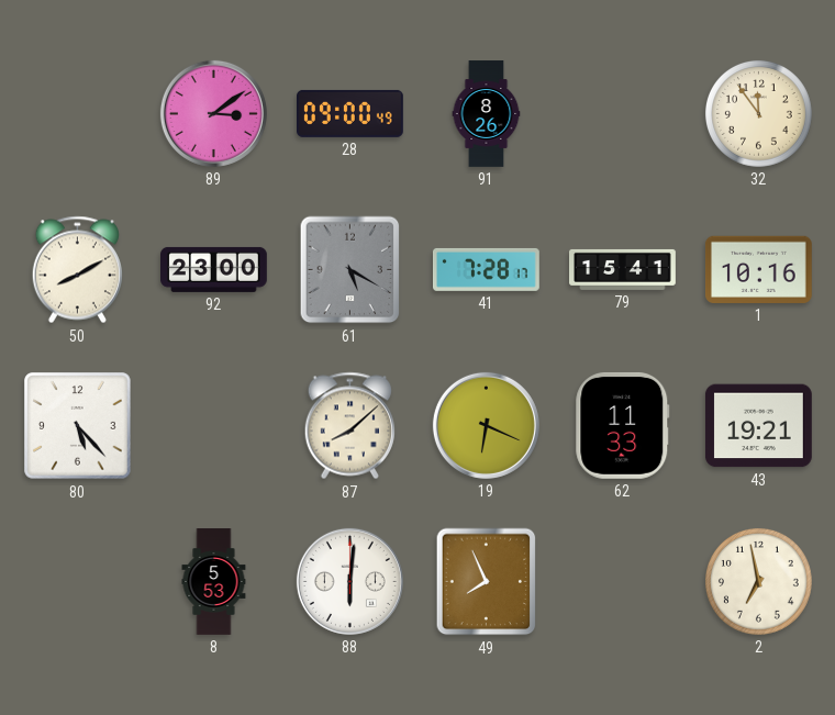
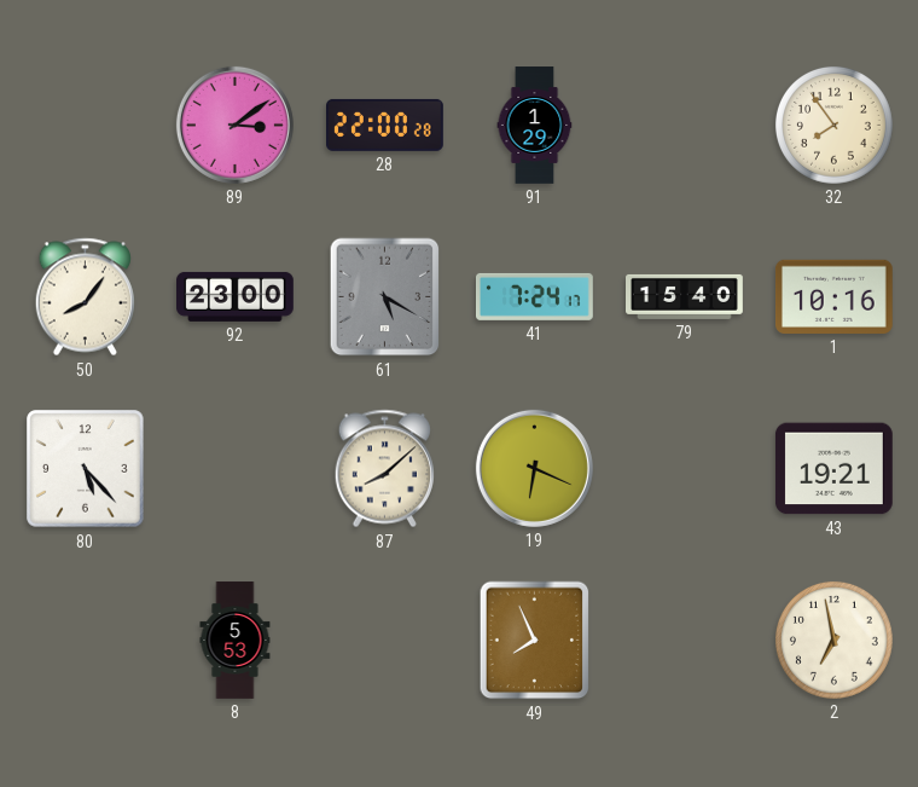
28: 09:00 -> 22:00 (385, 125)
91: 8:26 -> 1:29 (535, 126)
32: 11:54 -> 7:54 (833, 125)
50: 8:10 -> 8:06 (85, 297)
41: 7:28 -> 7:24 (535, 296)
79: 15:41 -> 15:40 (685, 296)
62: 11:33 -> none (623, 425)
88: 6:01 -> none (349, 581)
